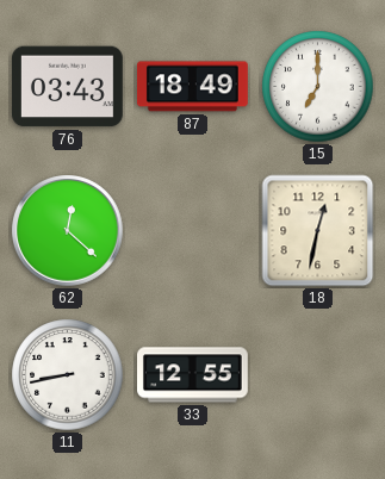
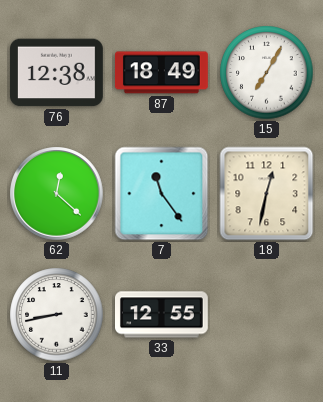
76: 03:43 -> 12:38 (56, 73)
15: 7:00 -> 7:05 (267, 73)
7: none -> 11:24 (162, 194)
